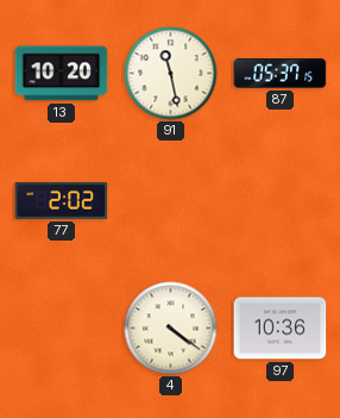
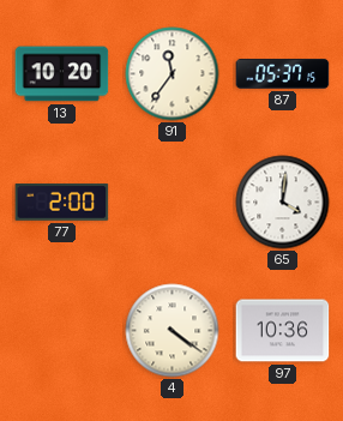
91: 11:28 -> 11:36 (173, 74)
77: 2:02 -> 2:00 (62, 203)
65: none -> 4:01 (283, 203)
